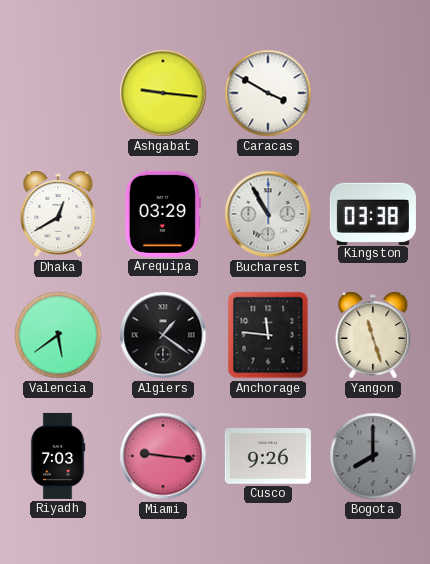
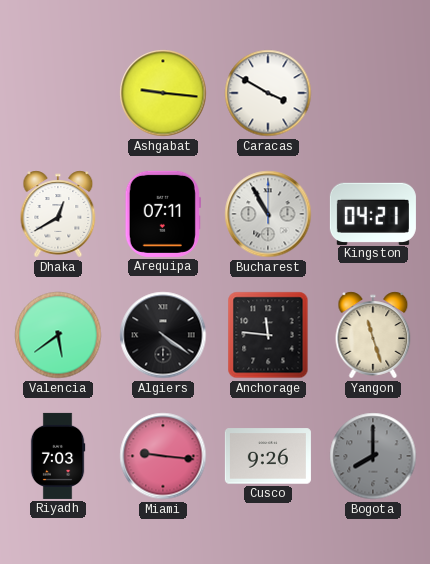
Arequipa: 03:29 -> 07:11 (163, 214)
Kingston: 03:38 -> 04:21 (373, 213)
Algiers: 1:21 -> 4:21 (163, 335)
